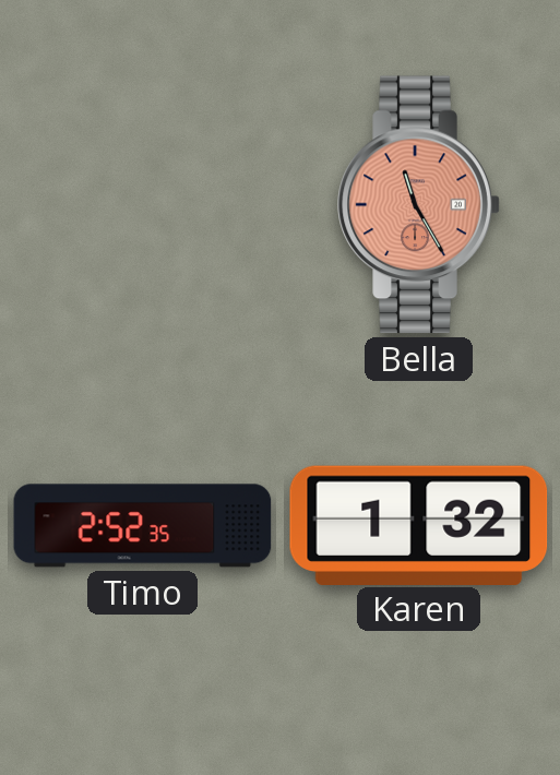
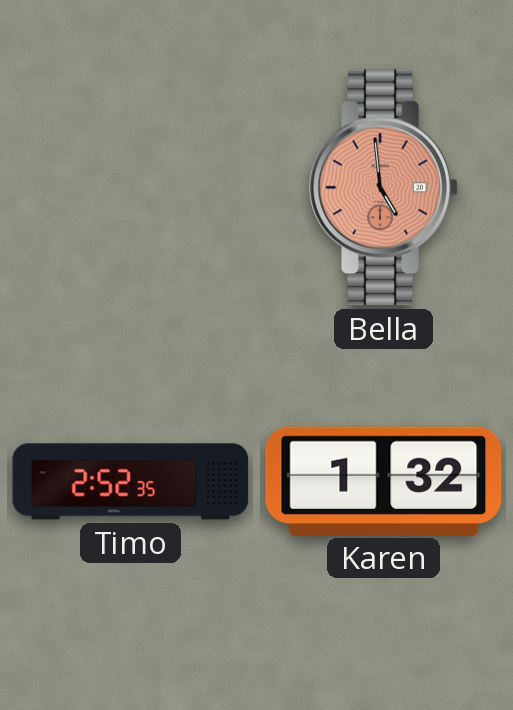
Bella: 11:25 -> 4:59 (384, 188)
